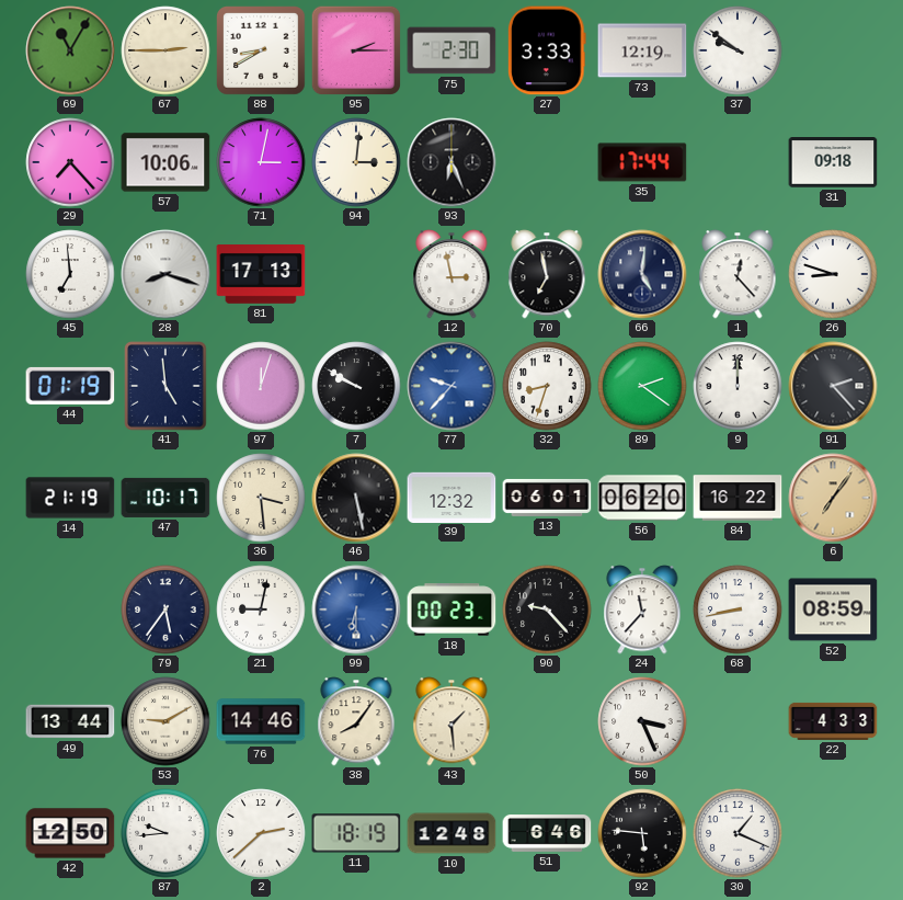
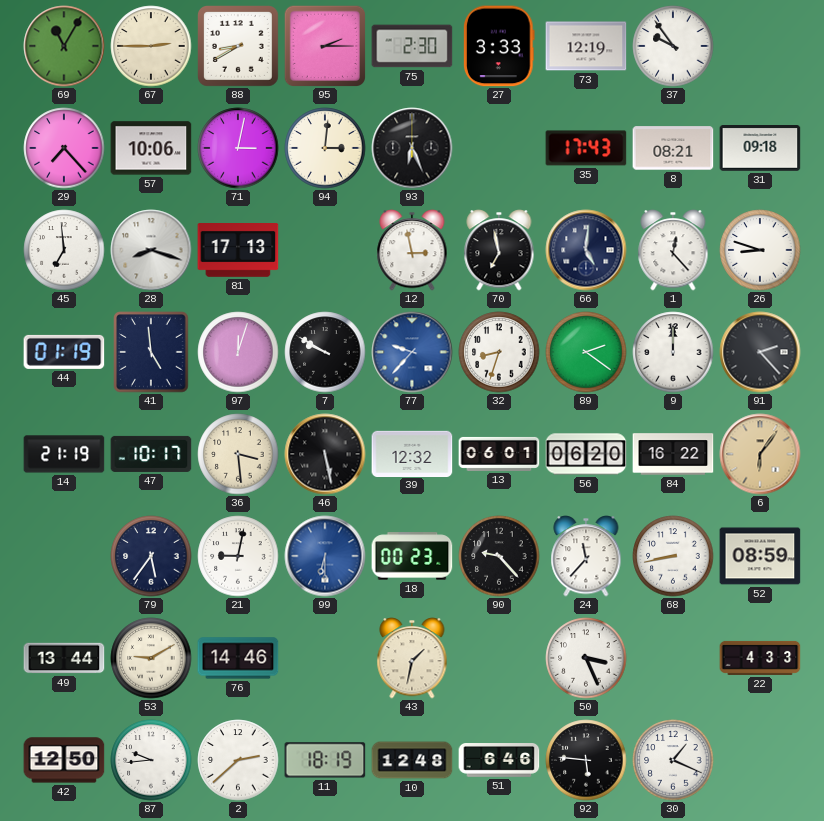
37: 9:51 -> 9:54 (673, 46)
35: 17:44 -> 17:43 (586, 148)
8: none -> 08:21 (673, 148)
6: 7:06 -> 6:06 (760, 454)
38: 8:06 -> none (356, 721)
43: 1:29 -> 1:32 (412, 658)
